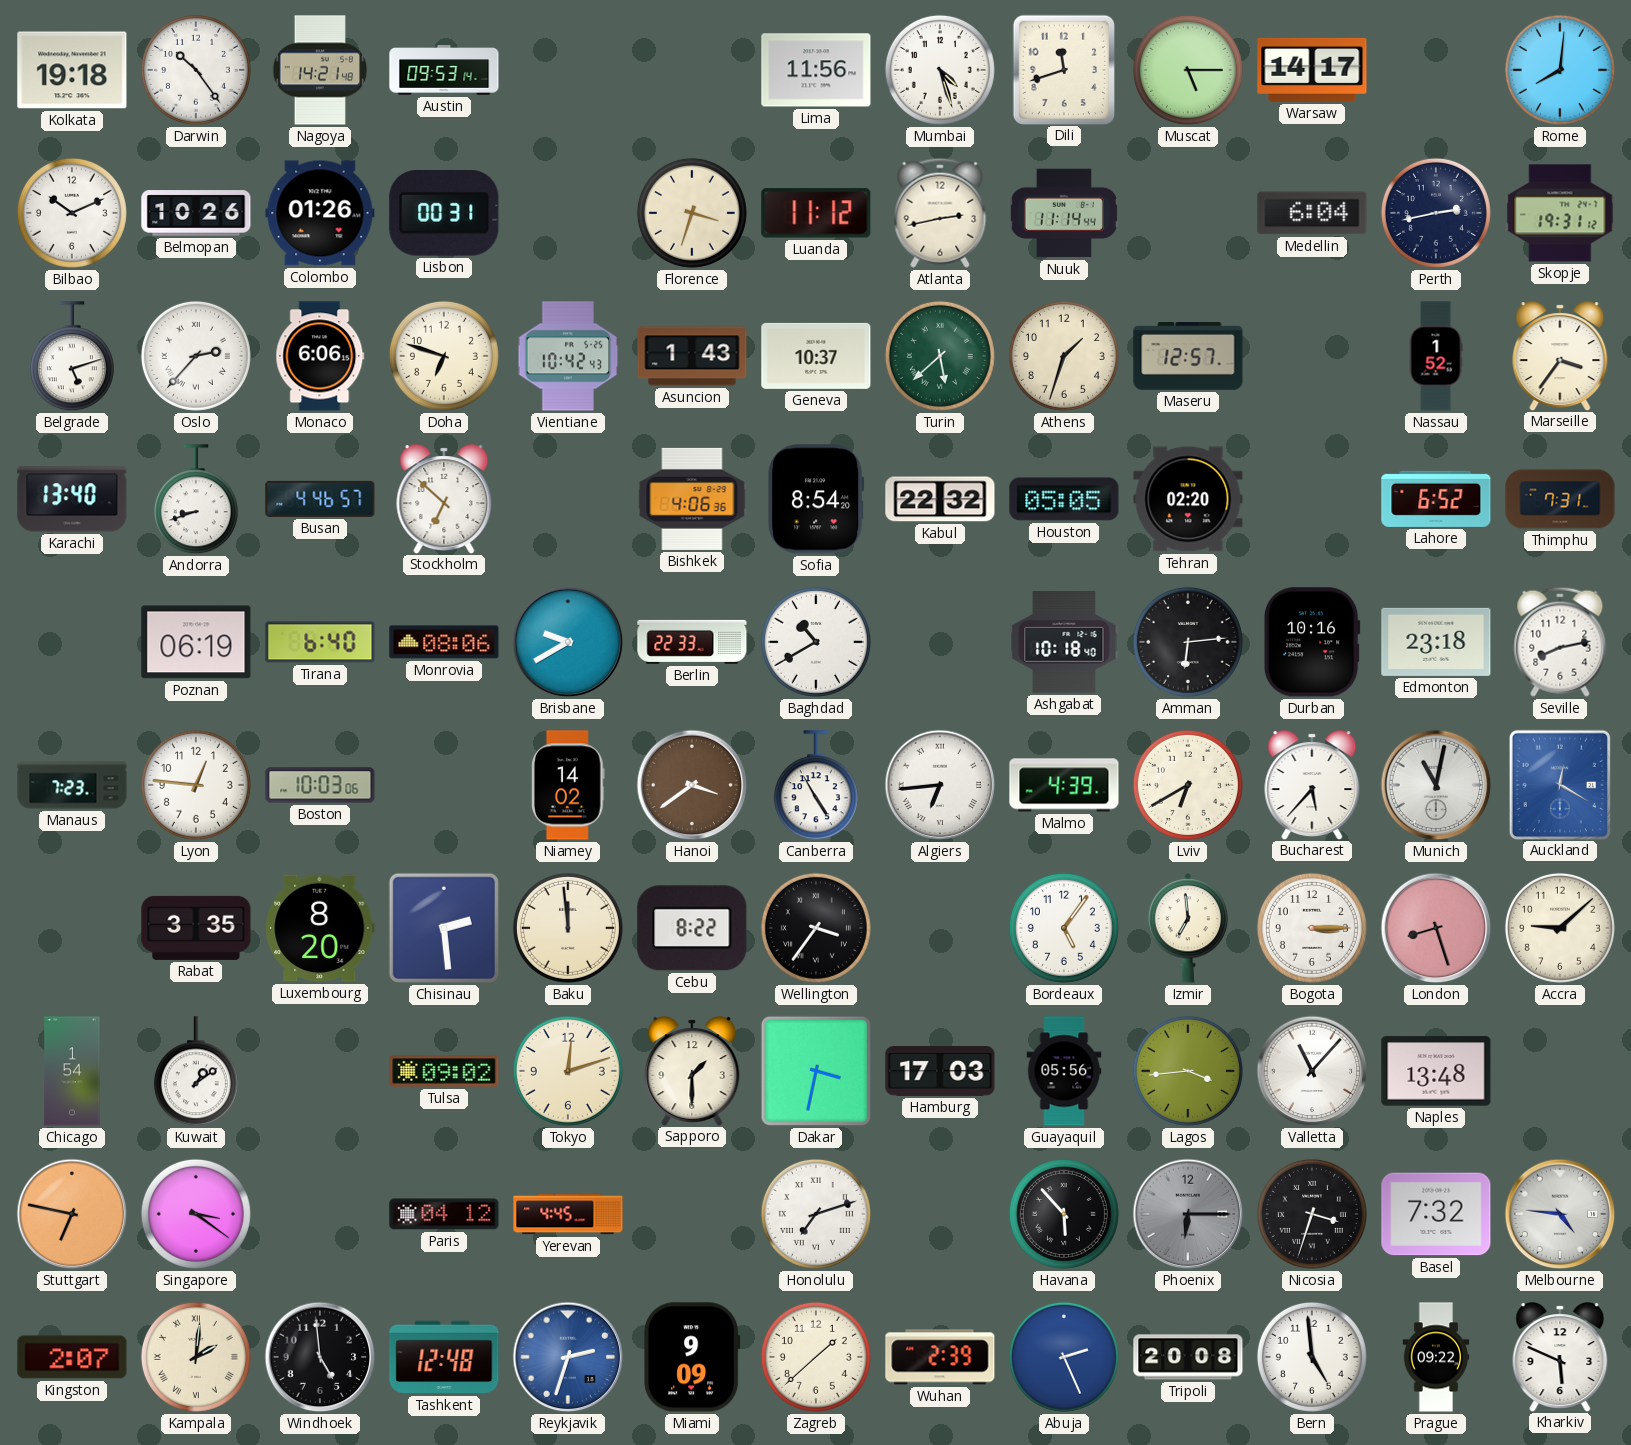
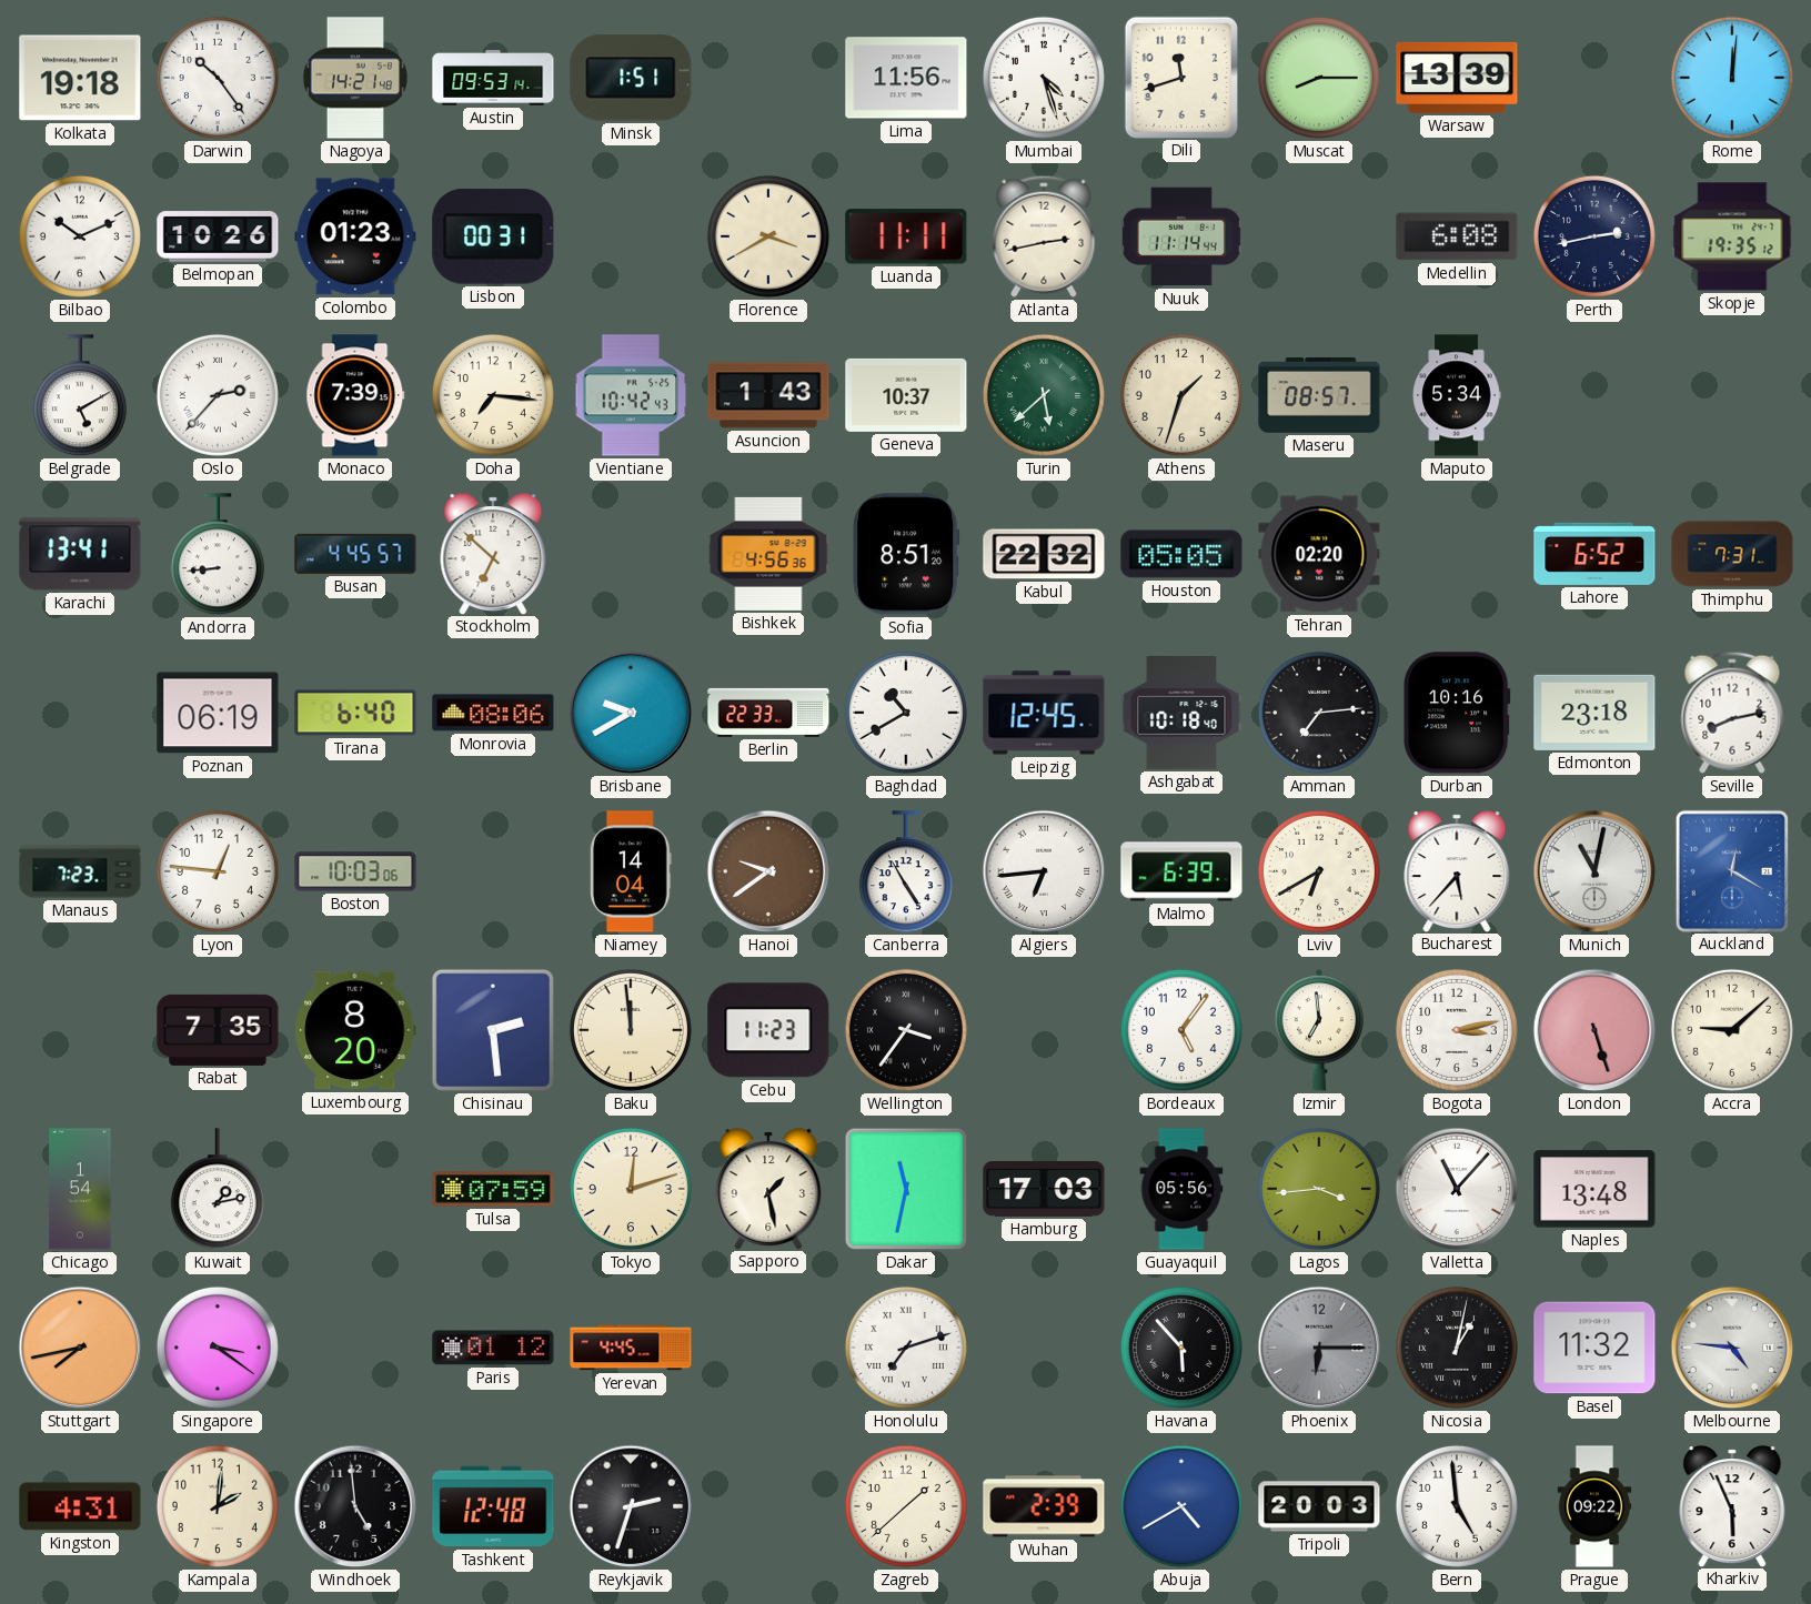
Minsk: none -> 1:51 (631, 78)
Muscat: 5:15 -> 8:15 (1319, 78)
Warsaw: 14:17 -> 13:39 (1457, 78)
Rome: 8:01 -> 12:01 (1732, 78)
Colombo: 01:26 -> 01:23 (355, 236)
Florence: 3:33 -> 3:40 (768, 236)
Luanda: 11:12 -> 11:11 (906, 236)
Medellin: 6:04 -> 6:08 (1457, 236)
Skopje: 19:31 -> 19:35 (1732, 236)
Belgrade: 5:12 -> 5:10 (80, 396)
Monaco: 6:06 -> 7:39 (355, 395)
Doha: 6:48 -> 7:16 (493, 395)
Maseru: 12:57 -> 08:57 (1319, 395)
Maputo: none -> 5:34 (1457, 395)
Nassau: 1:52 -> none (1436, 356)
Marseille: 3:36 -> none (1560, 356)
Karachi: 13:40 -> 13:41 (80, 554)
Andorra: 8:42 -> 8:44 (218, 555)
Busan: 4:46 -> 4:45 (355, 554)
Bishkek: 4:06 -> 4:56 (768, 554)
Sofia: 8:54 -> 8:51 (906, 554)
Leipzig: none -> 12:45 (1044, 713)
Amman: 6:14 -> 7:14 (1319, 713)
Niamey: 14:02 -> 14:04 (631, 871)
Hanoi: 3:39 -> 9:39 (768, 871)
Malmo: 4:39 -> 6:39 (1181, 871)
Rabat: 3:35 -> 7:35 (218, 1030)
Cebu: 8:22 -> 11:23 (768, 1030)
Bogota: 3:15 -> 3:13 (1457, 1030)
London: 8:27 -> 5:27 (1594, 1030)
Kuwait: 1:09 -> 1:13 (218, 1190)
Tulsa: 09:02 -> 07:59 (493, 1189)
Sapporo: 1:30 -> 1:28 (768, 1189)
Dakar: 3:32 -> 11:32 (906, 1189)
Stuttgart: 6:47 -> 7:43 (80, 1348)
Paris: 04:12 -> 01:12 (493, 1348)
Nicosia: 3:33 -> 1:02 (1457, 1348)
Basel: 7:32 -> 11:32 (1594, 1348)
Kingston: 2:07 -> 4:31 (80, 1506)
Kampala numerals: Roman -> Arabic (218, 1506)
Reykjavik dial: blue -> black (631, 1506)
Miami: 9:09 -> none (692, 1357)
Abuja: 2:26 -> 4:40 (1181, 1506)
Tripoli: 20:08 -> 20:03 (1319, 1506)
Kharkiv: 5:49 -> 5:56 (1732, 1506)
